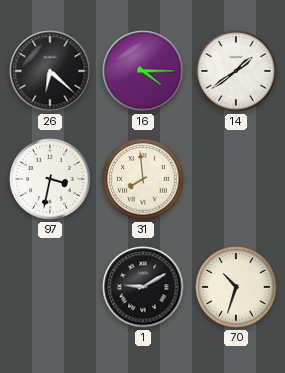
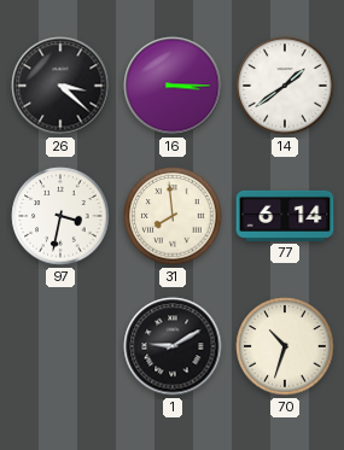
26: 6:22 -> 3:22 (60, 86)
16: 4:15 -> 3:15 (173, 86)
77: none -> 6:14 (285, 216)
